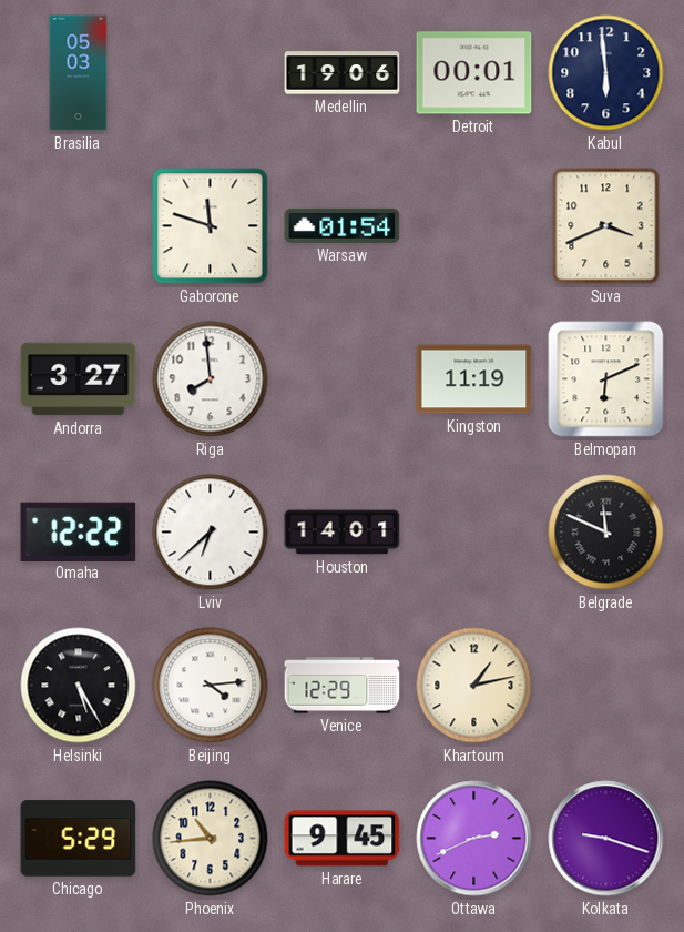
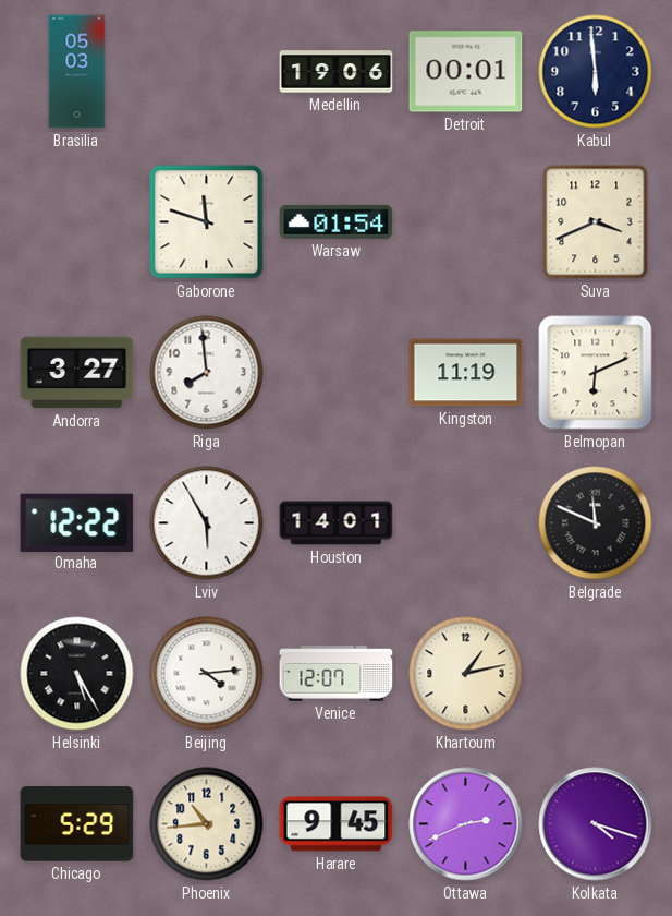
Lviv: 6:38 -> 5:55 (207, 523)
Venice: 12:29 -> 12:07 (337, 674)
Kolkata: 9:18 -> 4:18 (596, 824)
